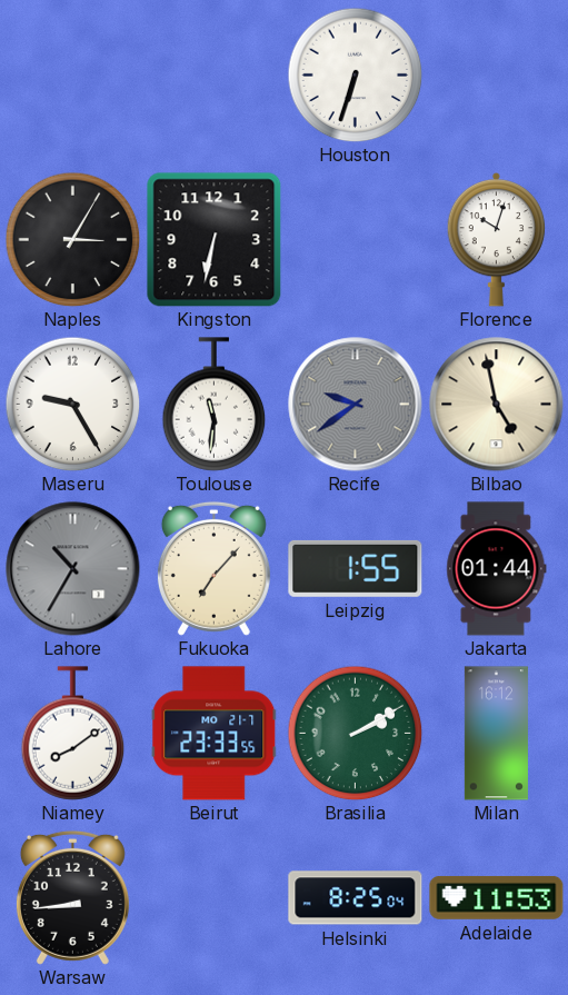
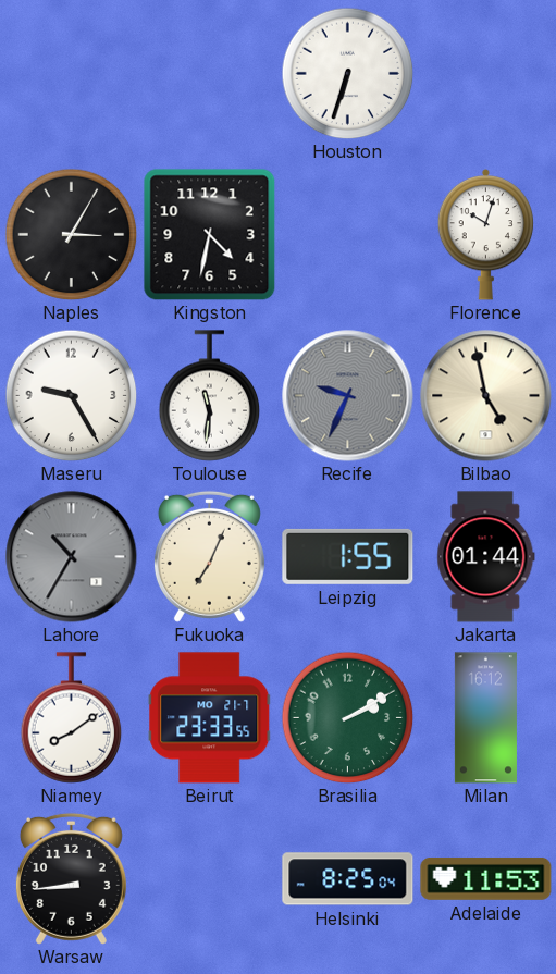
Kingston: 6:32 -> 4:32 (210, 235)
Recife: 9:39 -> 9:34 (348, 396)
Fukuoka: 7:07 -> 7:04 (209, 556)
